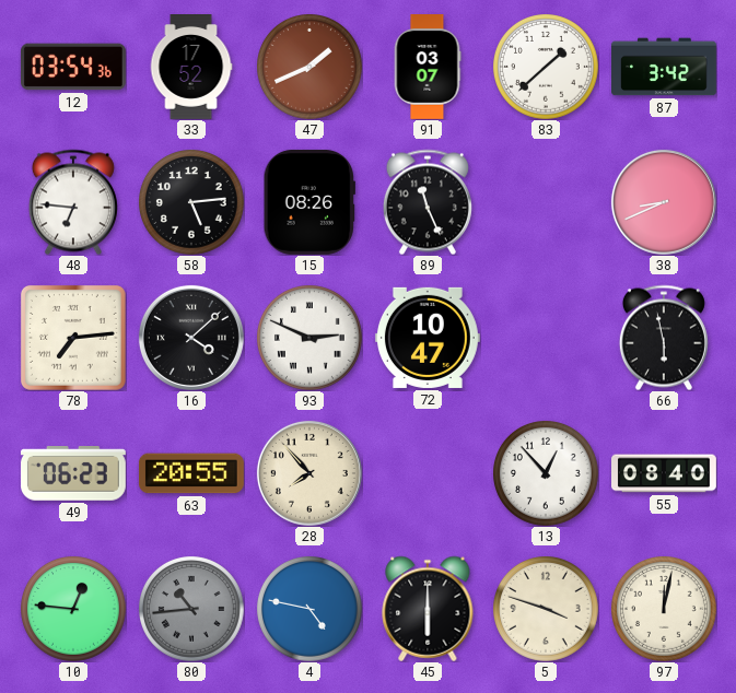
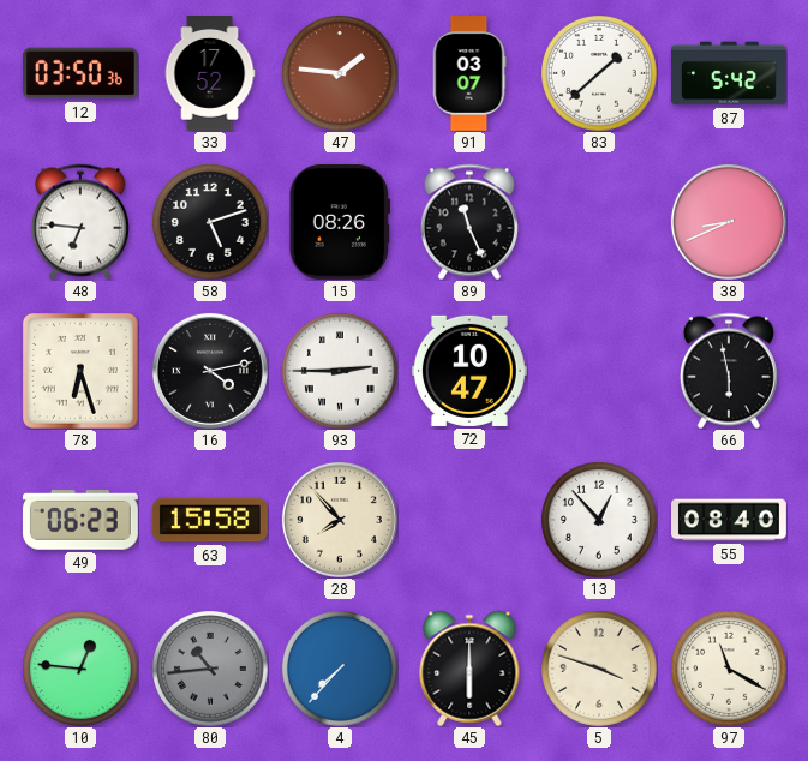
12: 03:54 -> 03:50 (80, 73)
47: 1:41 -> 1:46 (340, 73)
87: 3:42 -> 5:42 (730, 73)
58: 5:14 -> 5:12 (210, 222)
78: 7:14 -> 6:27 (80, 371)
16: 4:08 -> 4:13 (210, 371)
93: 2:49 -> 2:45 (340, 371)
63: 20:55 -> 15:58 (210, 520)
4: 4:47 -> 7:37 (340, 669)
97: 12:02 -> 11:20 (729, 669)
